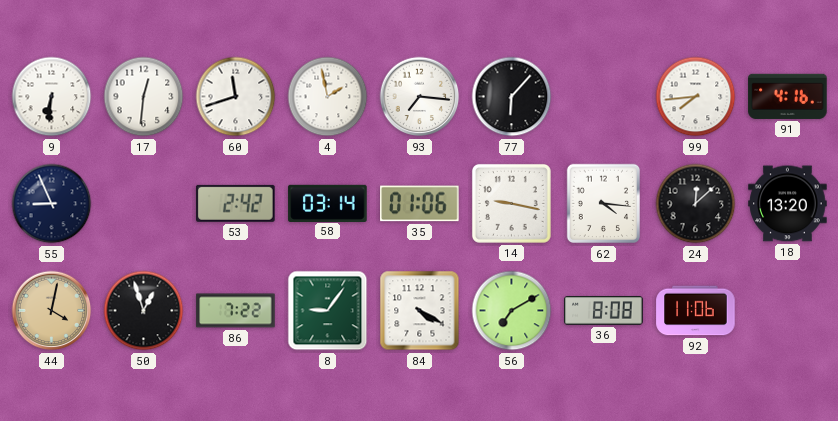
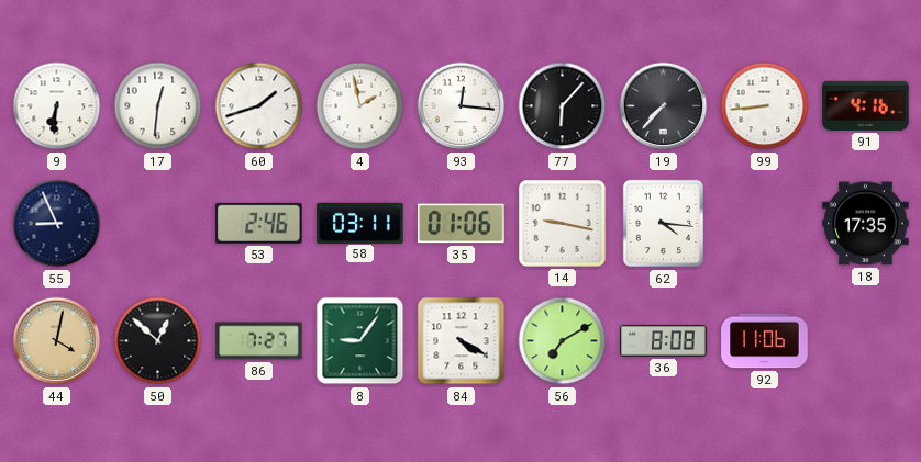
60: 11:42 -> 1:42 (259, 106)
93: 7:16 -> 12:16 (462, 106)
19: none -> 7:37 (664, 106)
99: 7:44 -> 8:44 (765, 106)
53: 2:42 -> 2:46 (259, 223)
58: 03:14 -> 03:11 (360, 223)
24: 12:08 -> none (696, 204)
18: 13:20 -> 17:35 (866, 224)
50: 12:57 -> 12:52 (158, 341)
86: 7:22 -> 7:27 (259, 341)
